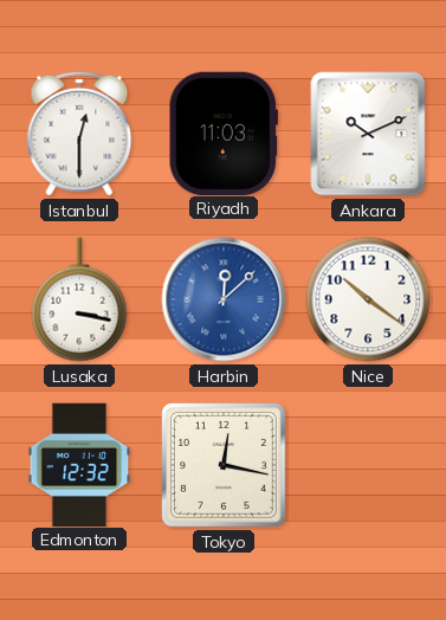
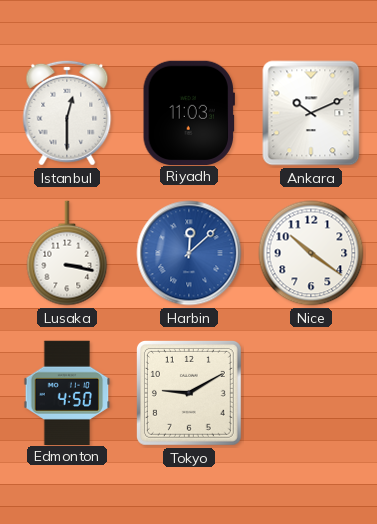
Edmonton: 12:32 -> 4:50 (67, 392)
Tokyo: 12:17 -> 9:10 (189, 393)
